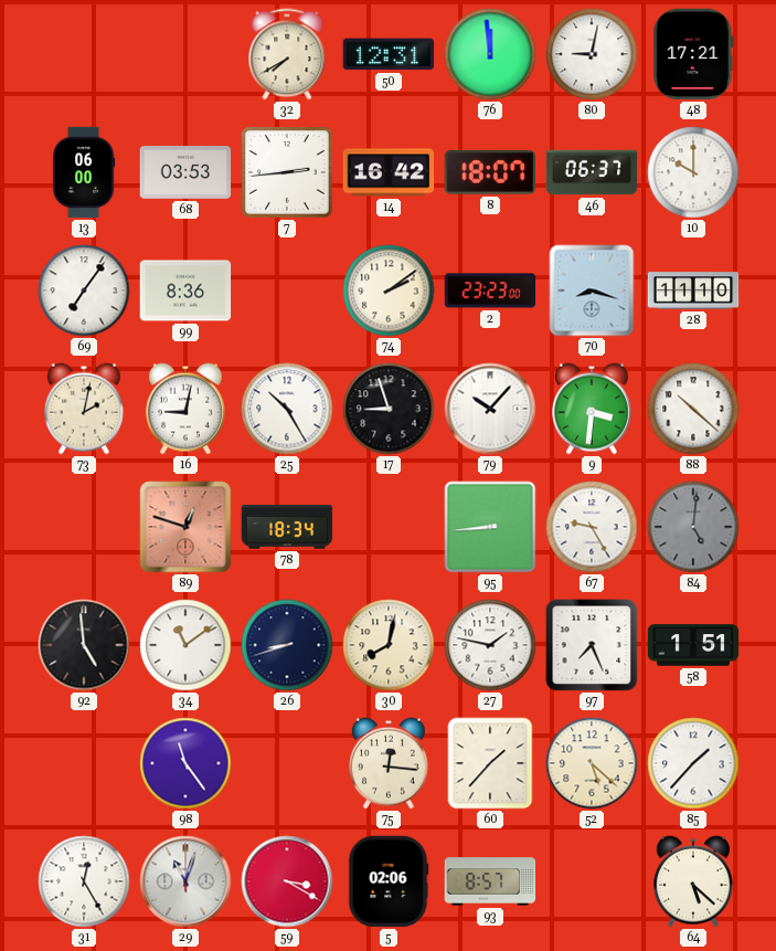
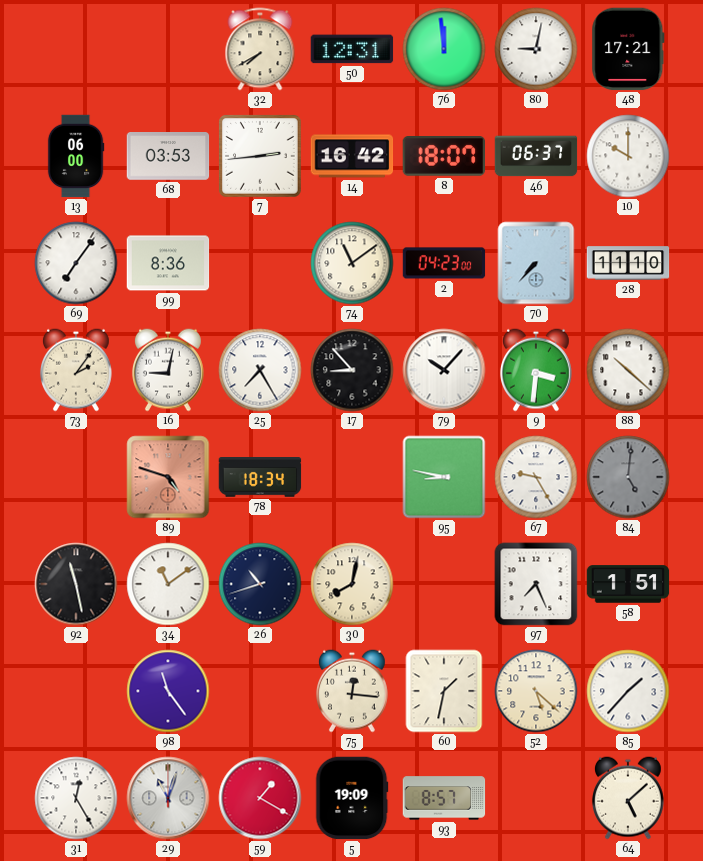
74: 2:09 -> 11:09 (352, 263)
2: 23:23 -> 04:23 (444, 263)
70: 8:18 -> 7:37 (536, 263)
73: 2:02 -> 2:06 (76, 370)
25: 10:25 -> 7:25 (260, 370)
17: 8:57 -> 8:53 (352, 370)
89: 12:48 -> 4:48 (168, 477)
95: 8:44 -> 8:47 (444, 477)
92: 4:59 -> 11:28 (76, 584)
26: 8:42 -> 10:42 (260, 584)
27: 1:47 -> none (490, 645)
60: 1:37 -> 1:32 (444, 691)
59: 3:20 -> 1:20 (260, 798)
5: 02:06 -> 19:09 (352, 798)
64: 5:22 -> 5:08 (628, 798)
